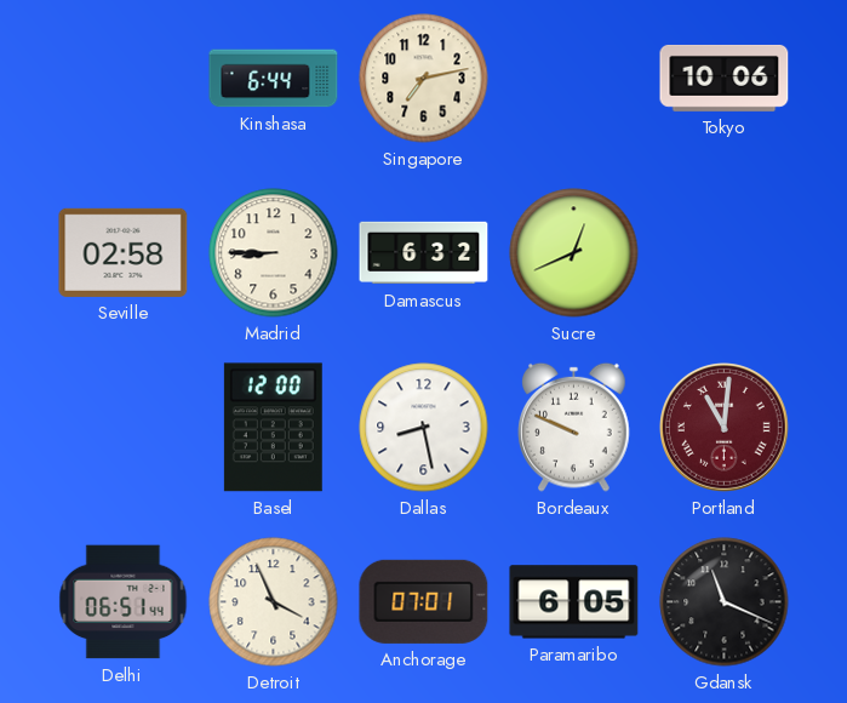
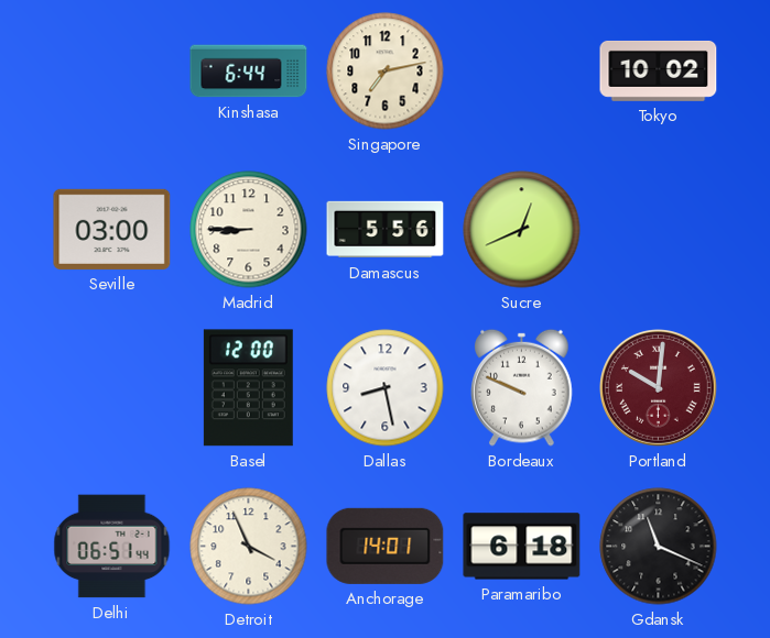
Tokyo: 10:06 -> 10:02 (659, 70)
Seville: 02:58 -> 03:00 (112, 229)
Damascus: 6:32 -> 5:56 (386, 230)
Portland: 11:01 -> 10:01 (659, 388)
Anchorage: 07:01 -> 14:01 (386, 546)
Paramaribo: 6:05 -> 6:18 (522, 547)
